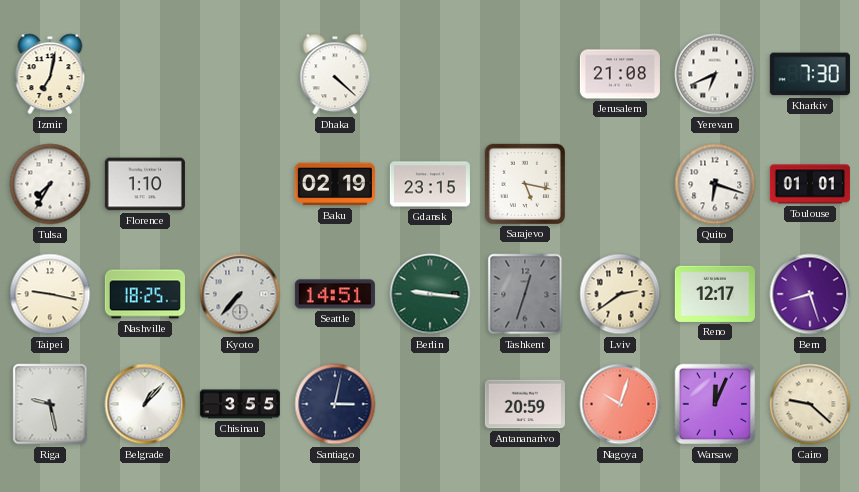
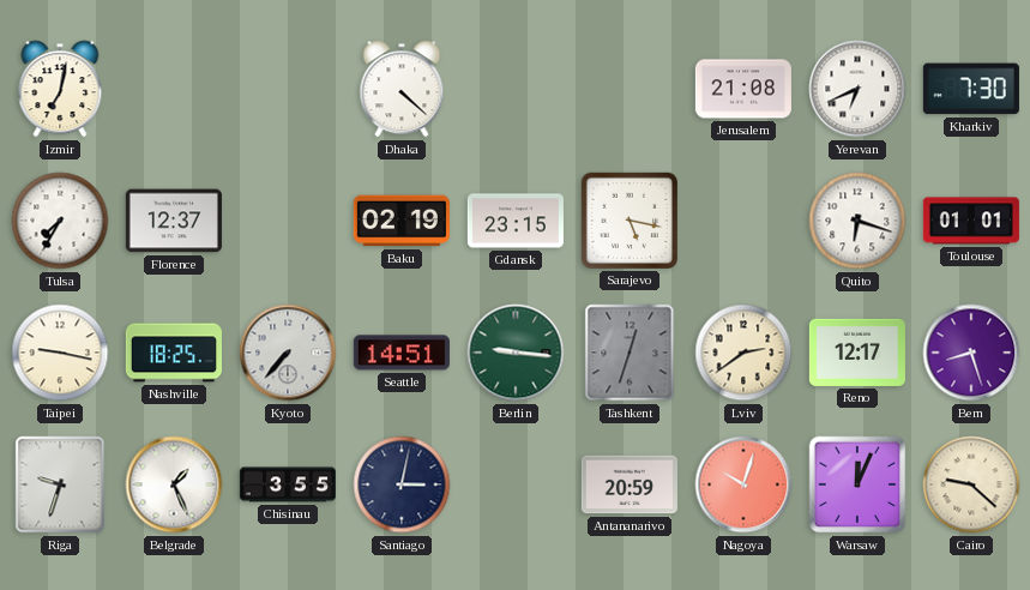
Florence: 1:10 -> 12:37 (174, 221)
Riga: 9:28 -> 9:33 (60, 484)
Belgrade: 1:07 -> 1:26 (174, 484)
